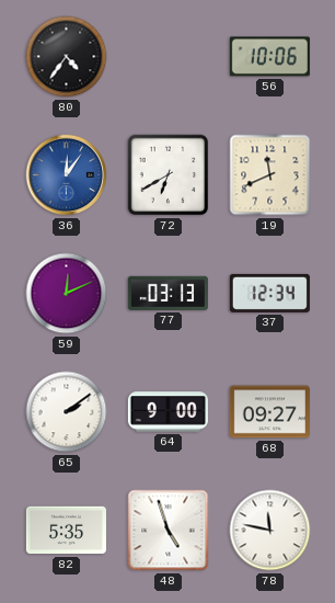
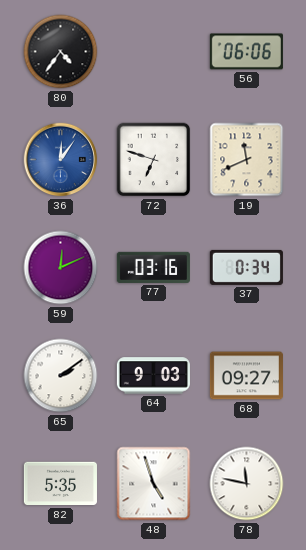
56: 10:06 -> 06:06 (246, 52)
72: 6:40 -> 6:48 (154, 160)
77: 03:13 -> 03:16 (153, 267)
37: 12:34 -> 0:34 (246, 267)
64: 9:00 -> 9:03 (153, 376)
